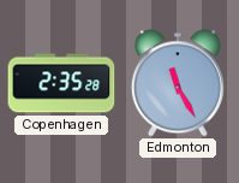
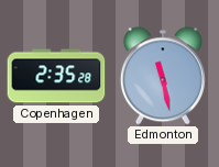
Edmonton: 11:25 -> 11:28 (163, 76)
